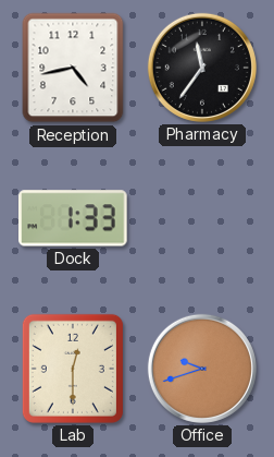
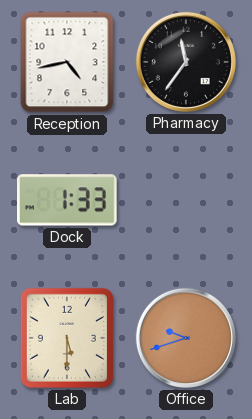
Lab: 12:30 -> 5:30 (67, 338)
